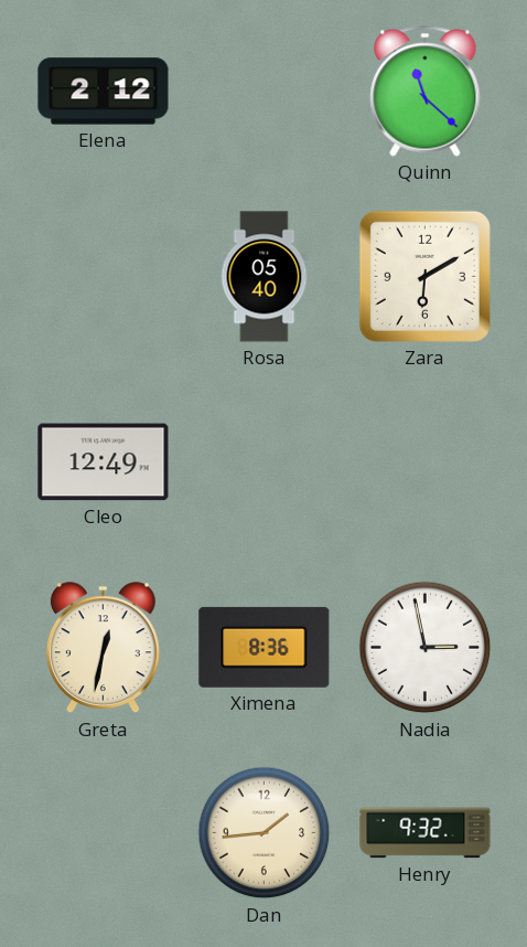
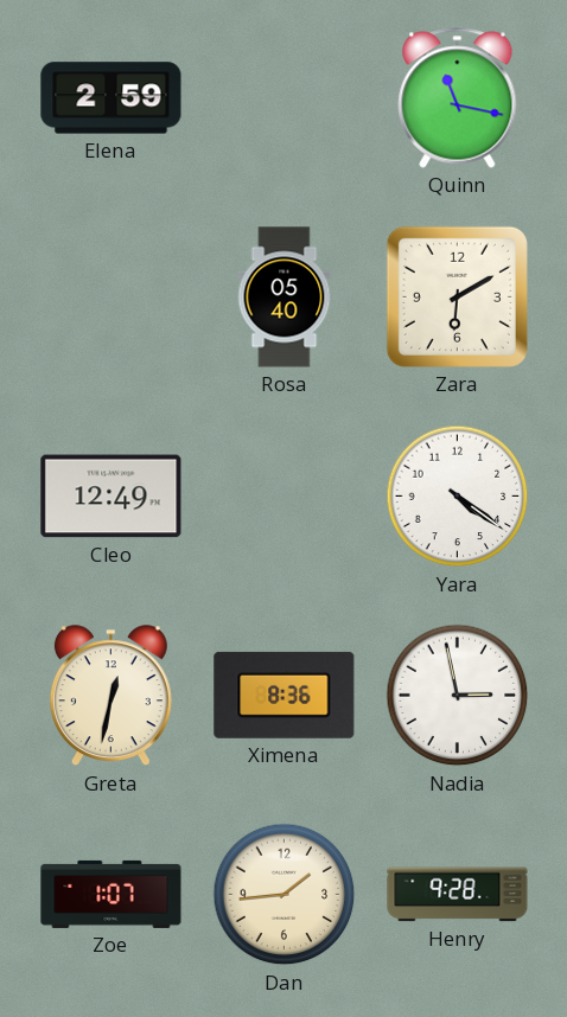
Elena: 2:12 -> 2:59 (112, 98)
Quinn: 11:22 -> 11:17 (458, 98)
Yara: none -> 4:21 (458, 497)
Zoe: none -> 1:07 (112, 894)
Henry: 9:32 -> 9:28 (458, 895)
